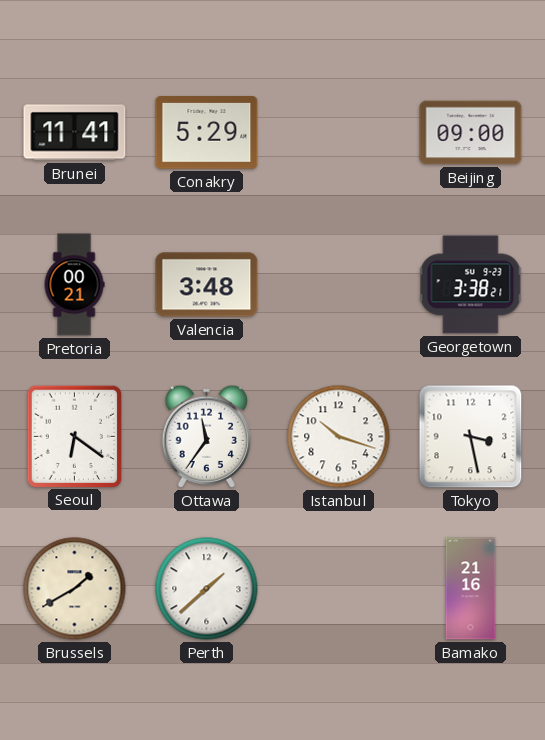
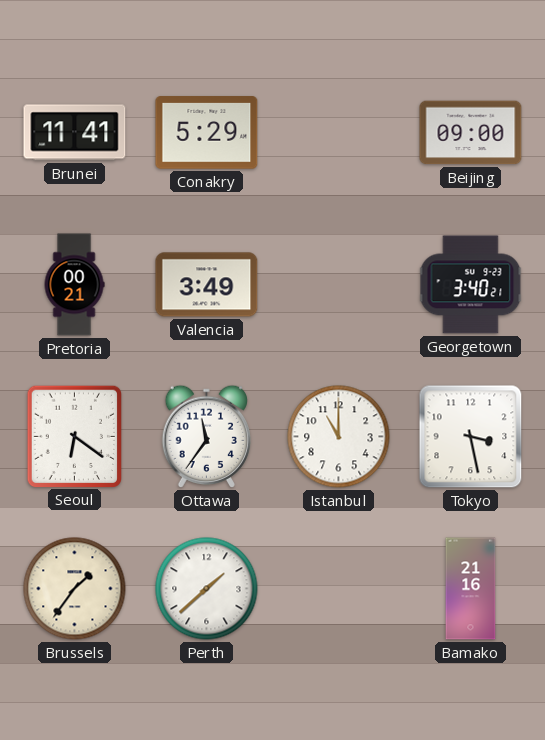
Valencia: 3:48 -> 3:49 (207, 285)
Georgetown: 3:38 -> 3:40 (471, 285)
Istanbul: 10:18 -> 11:00 (339, 437)
Brussels: 1:40 -> 1:36 (75, 589)
